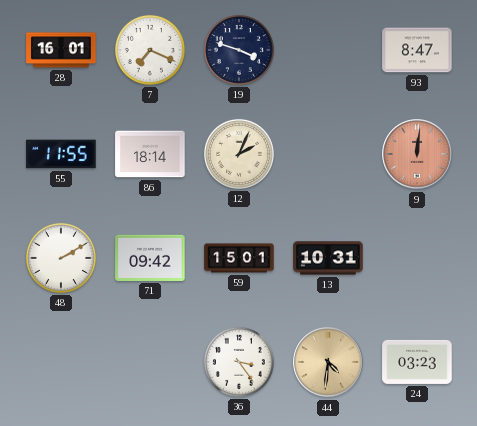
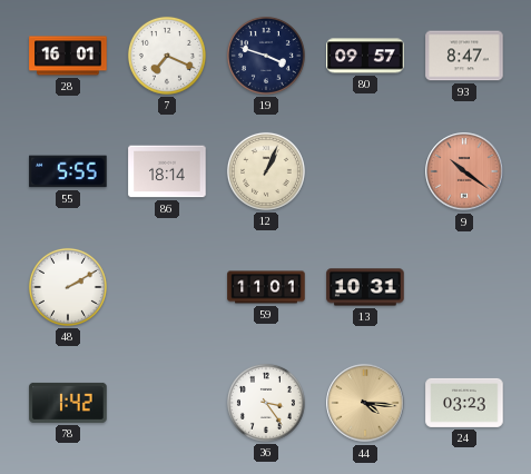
80: none -> 09:57 (365, 56)
55: 11:55 -> 5:55 (68, 171)
12: 2:04 -> 1:04 (266, 171)
9: 12:01 -> 10:21 (464, 171)
71: 09:42 -> none (150, 258)
59: 15:01 -> 11:01 (266, 287)
78: none -> 1:42 (68, 403)
44: 4:31 -> 4:16 (365, 403)
